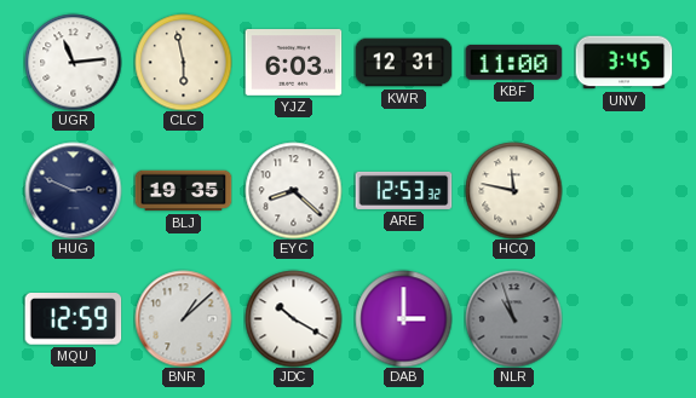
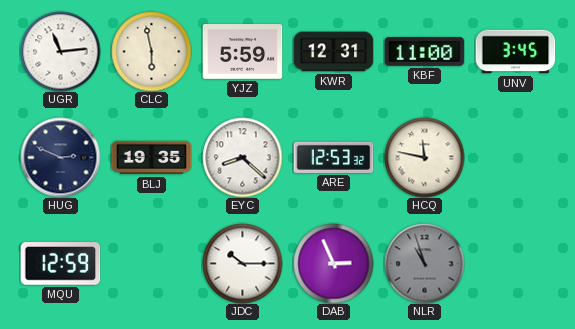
YJZ: 6:03 -> 5:59 (242, 52)
BNR: 1:08 -> none (183, 318)
JDC: 10:20 -> 10:15 (242, 263)
DAB: 3:00 -> 2:56 (333, 263)
